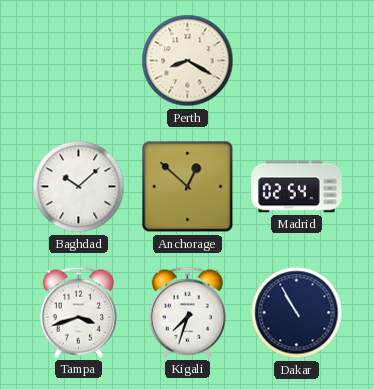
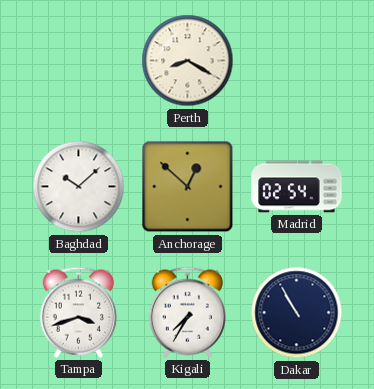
Kigali: 7:33 -> 7:35 (187, 312)
